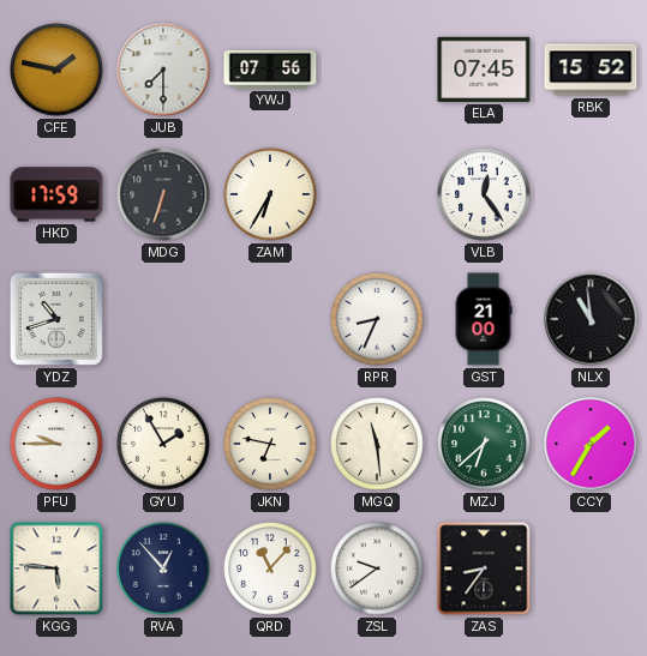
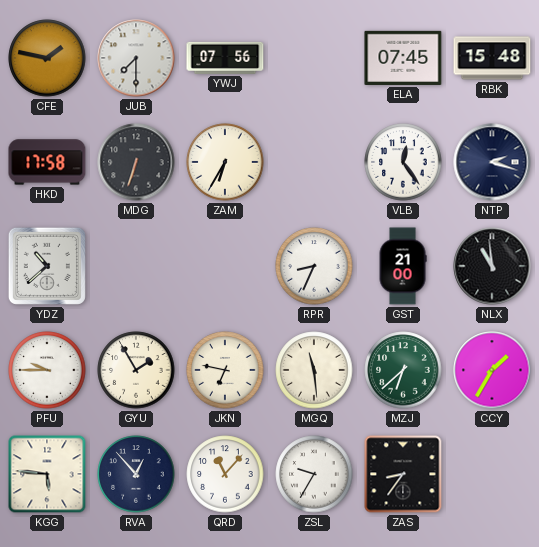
RBK: 15:52 -> 15:48 (492, 58)
HKD: 17:59 -> 17:58 (47, 162)
NTP: none -> 2:18 (492, 162)
YDZ: 10:42 -> 10:38 (47, 266)
ZSL: 9:39 -> 9:35 (314, 474)
